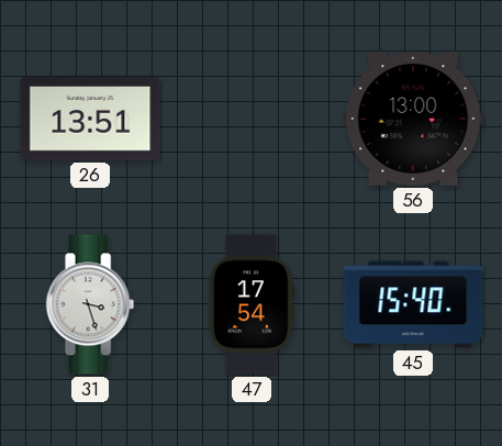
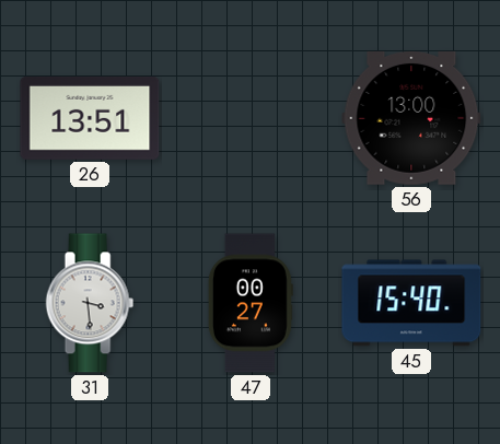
31: 3:27 -> 3:29 (90, 303)
47: 17:54 -> 00:27 (251, 303)
